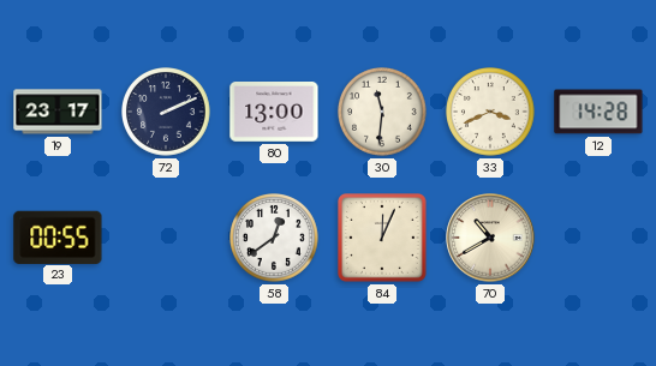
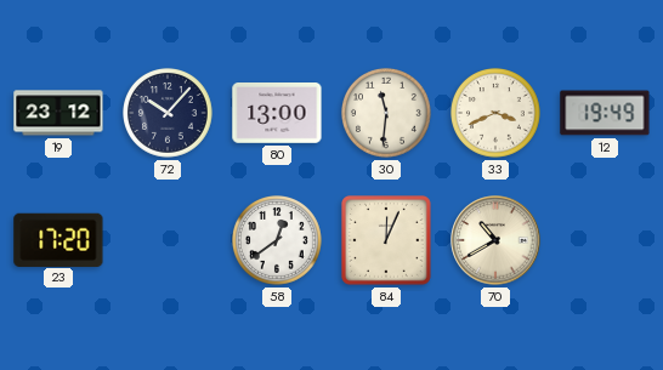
19: 23:17 -> 23:12 (58, 113)
72: 2:11 -> 10:07 (169, 114)
12: 14:28 -> 19:49 (605, 113)
23: 00:55 -> 17:20 (58, 239)
